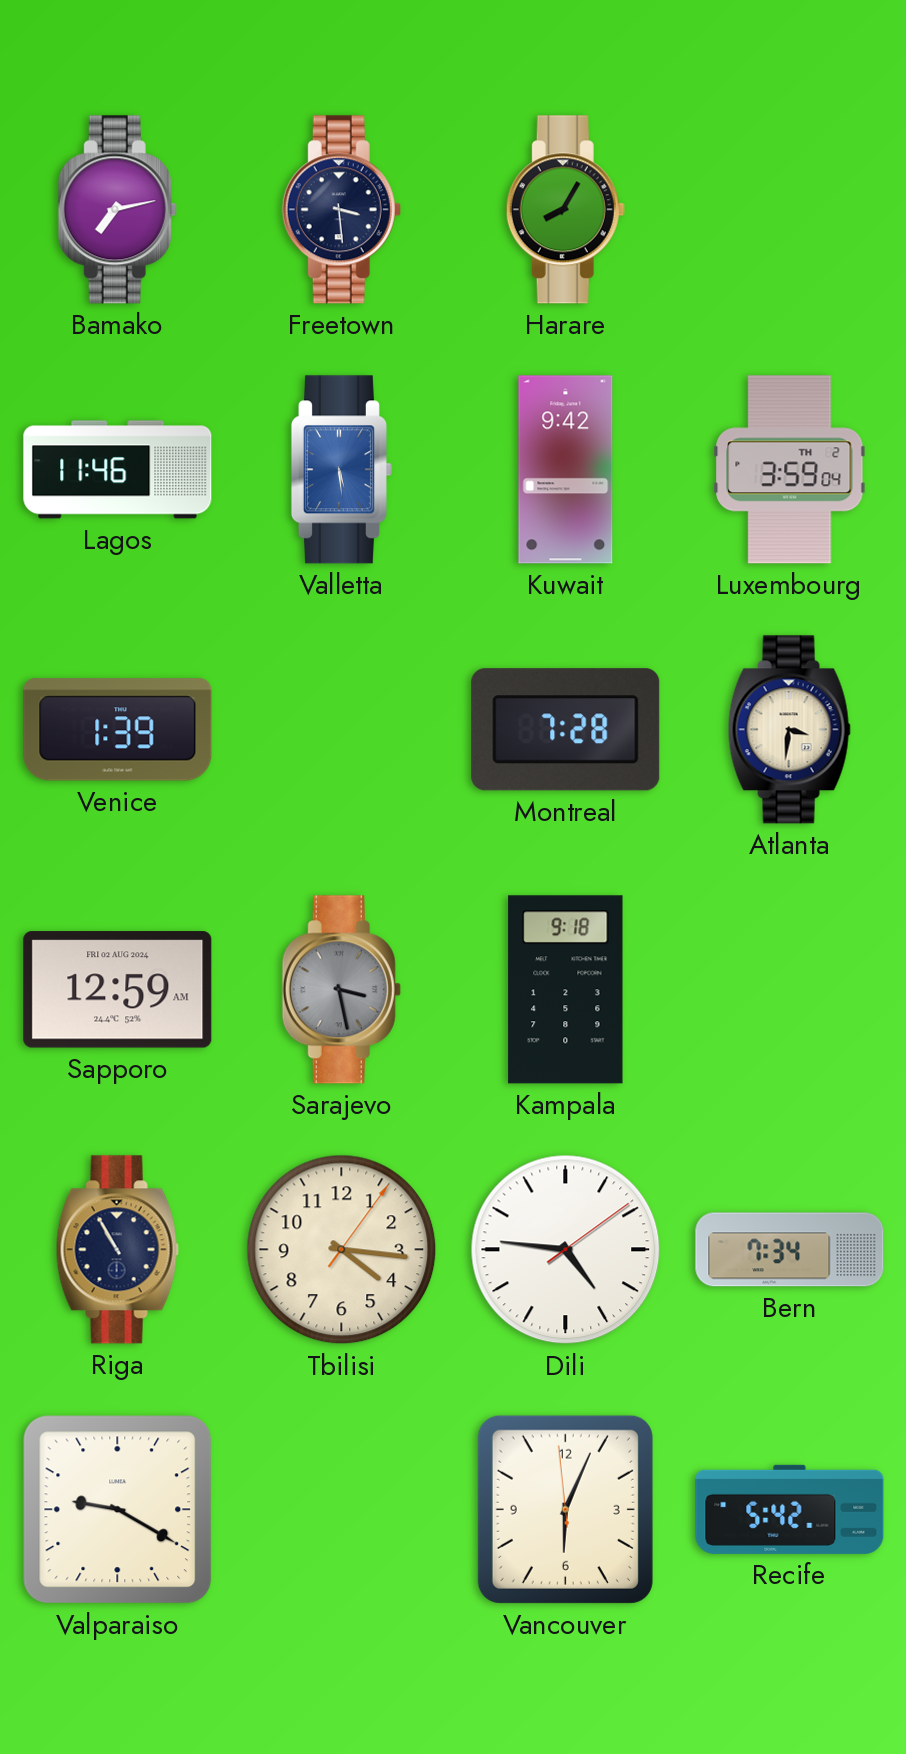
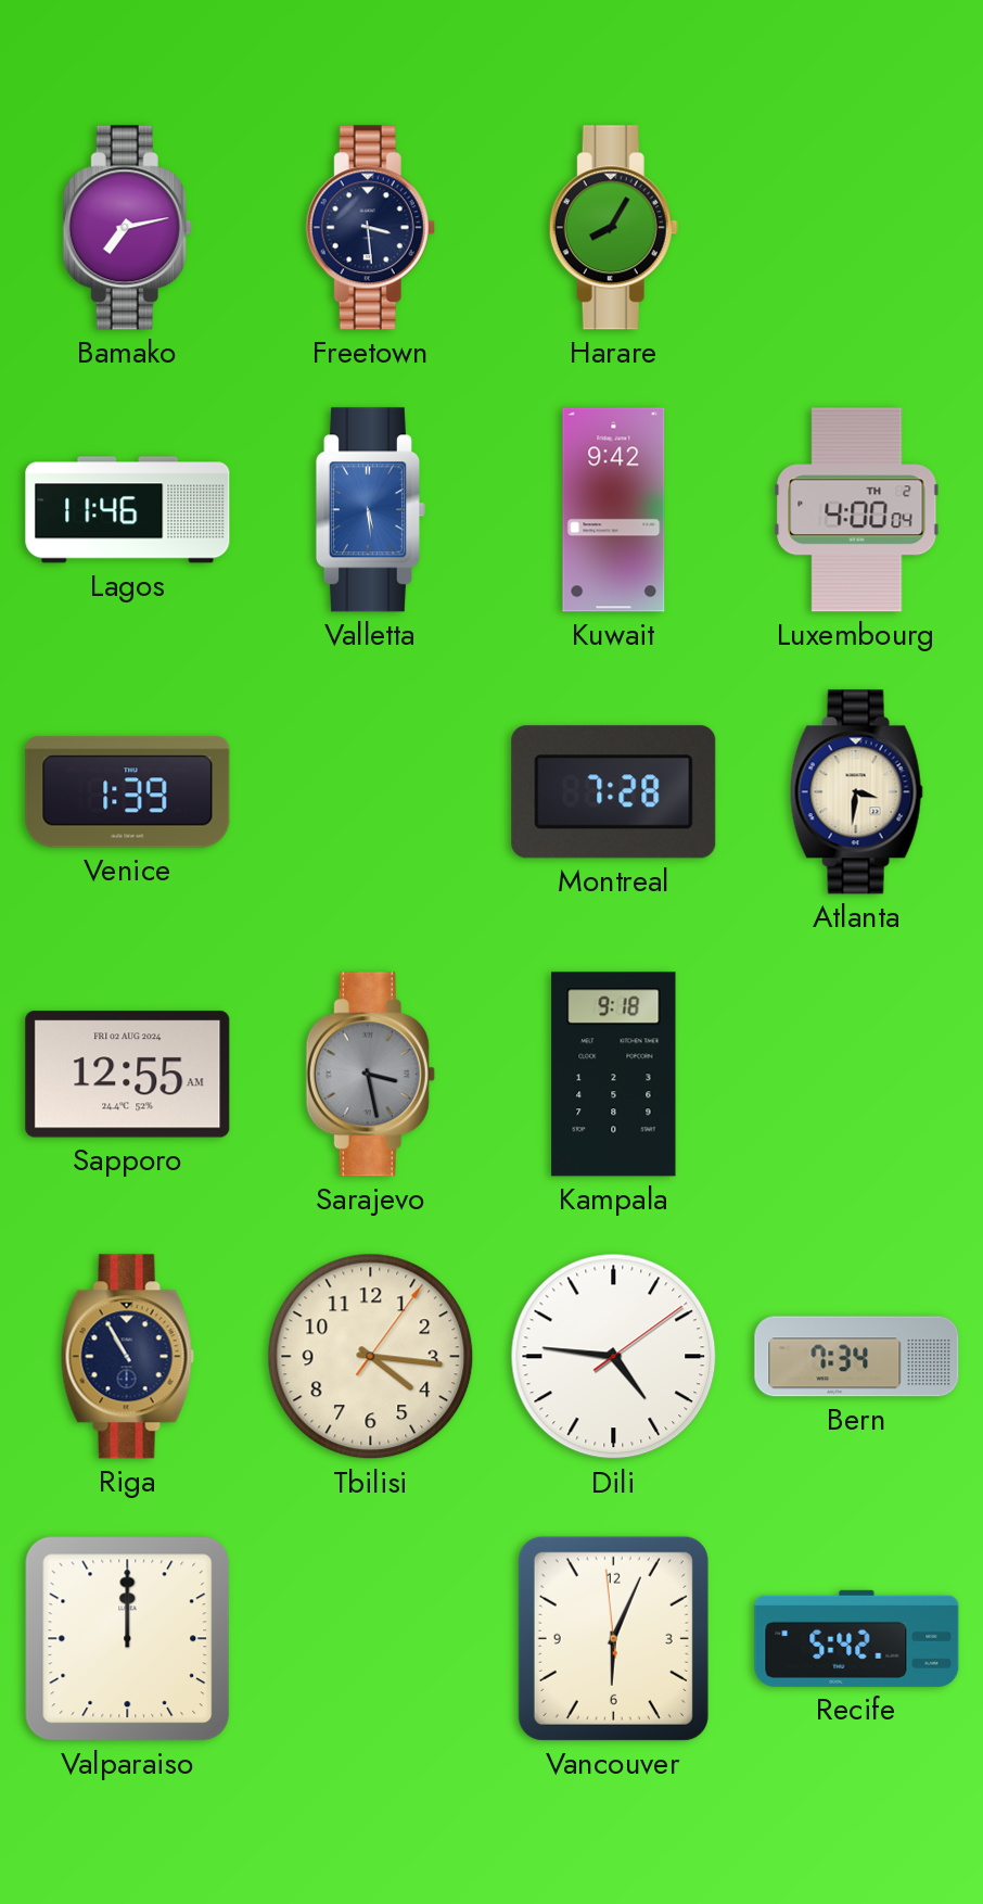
Luxembourg: 3:59 -> 4:00 (857, 510)
Sapporo: 12:59 -> 12:55 (128, 1075)
Valparaiso: 9:20 -> 12:00 (128, 1639)
